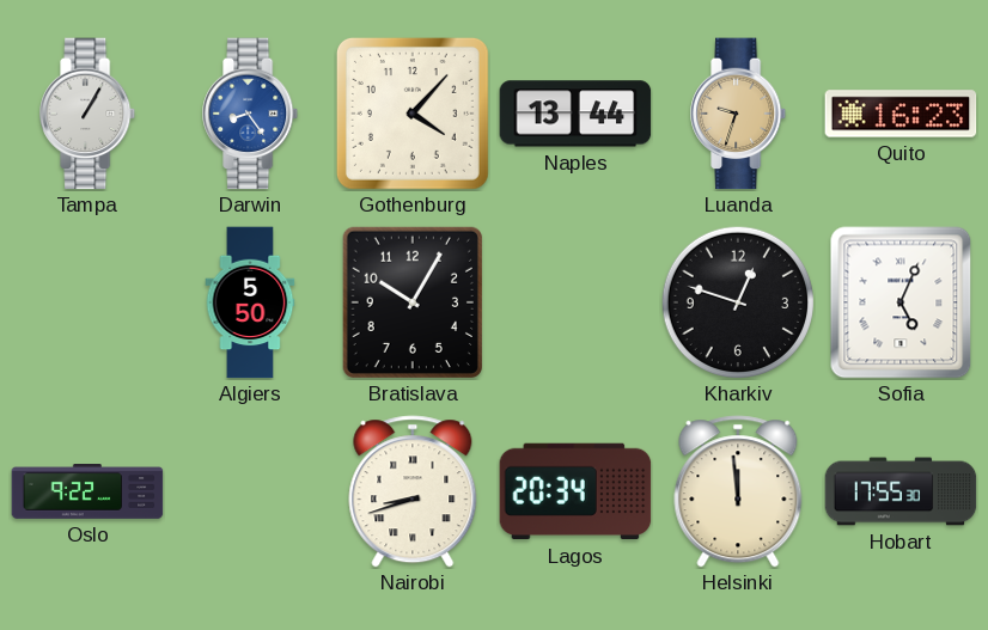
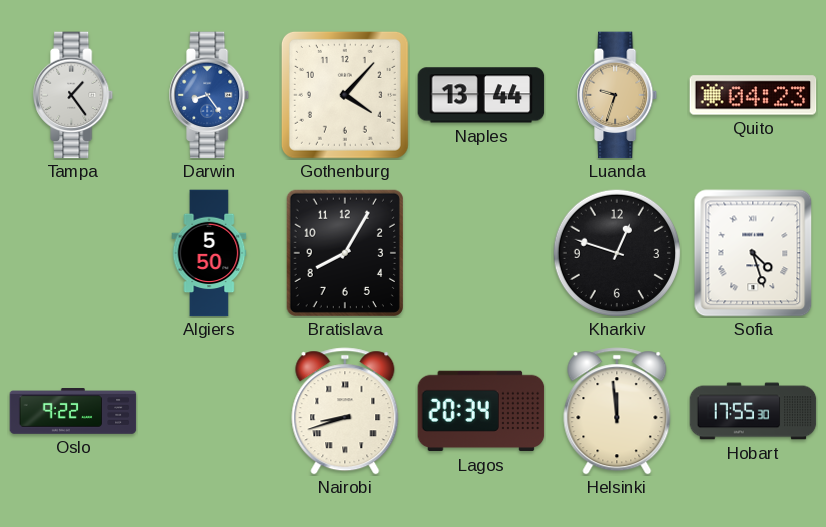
Tampa: 1:05 -> 1:24 (74, 95)
Quito: 16:23 -> 04:23 (753, 95)
Bratislava: 10:05 -> 8:05 (345, 252)
Sofia: 5:04 -> 4:27 (753, 253)
